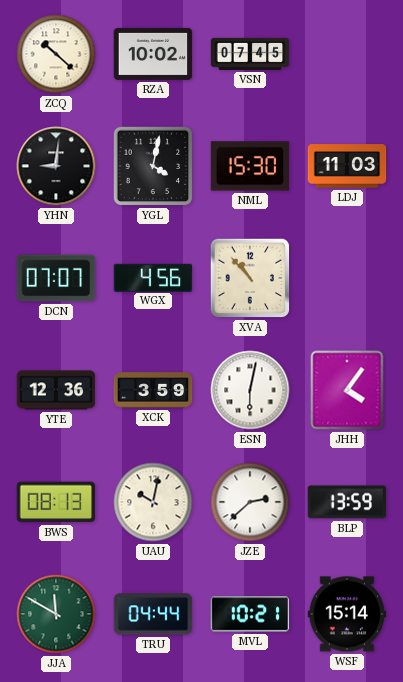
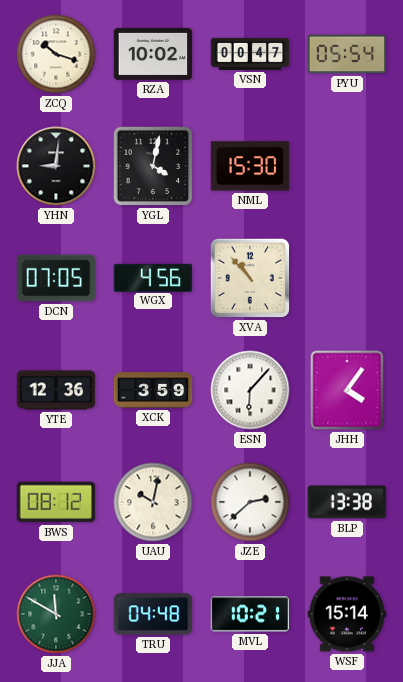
ZCQ: 10:22 -> 10:18 (56, 54)
VSN: 07:45 -> 00:47 (250, 54)
PYU: none -> 05:54 (347, 54)
LDJ: 11:03 -> none (347, 166)
DCN: 07:07 -> 07:05 (56, 278)
ESN: 6:02 -> 6:07 (250, 390)
BWS: 08:13 -> 08:12 (56, 502)
BLP: 13:59 -> 13:38 (347, 502)
TRU: 04:44 -> 04:48 (153, 614)
